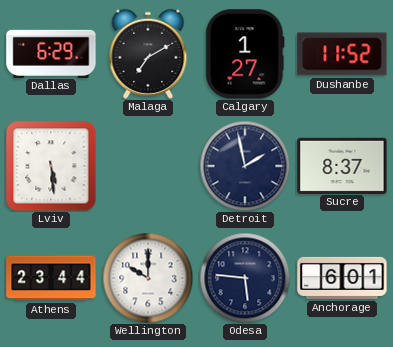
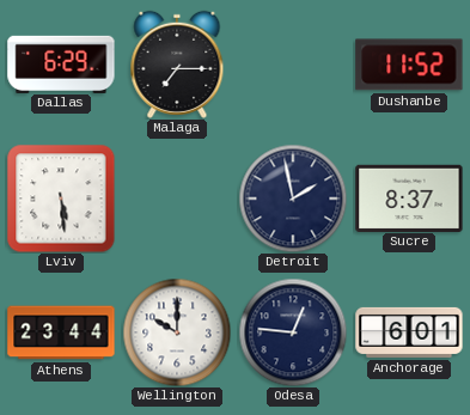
Malaga: 7:10 -> 7:15 (177, 65)
Calgary: 1:27 -> none (245, 54)
Odesa: 5:46 -> 12:46 (293, 332)
